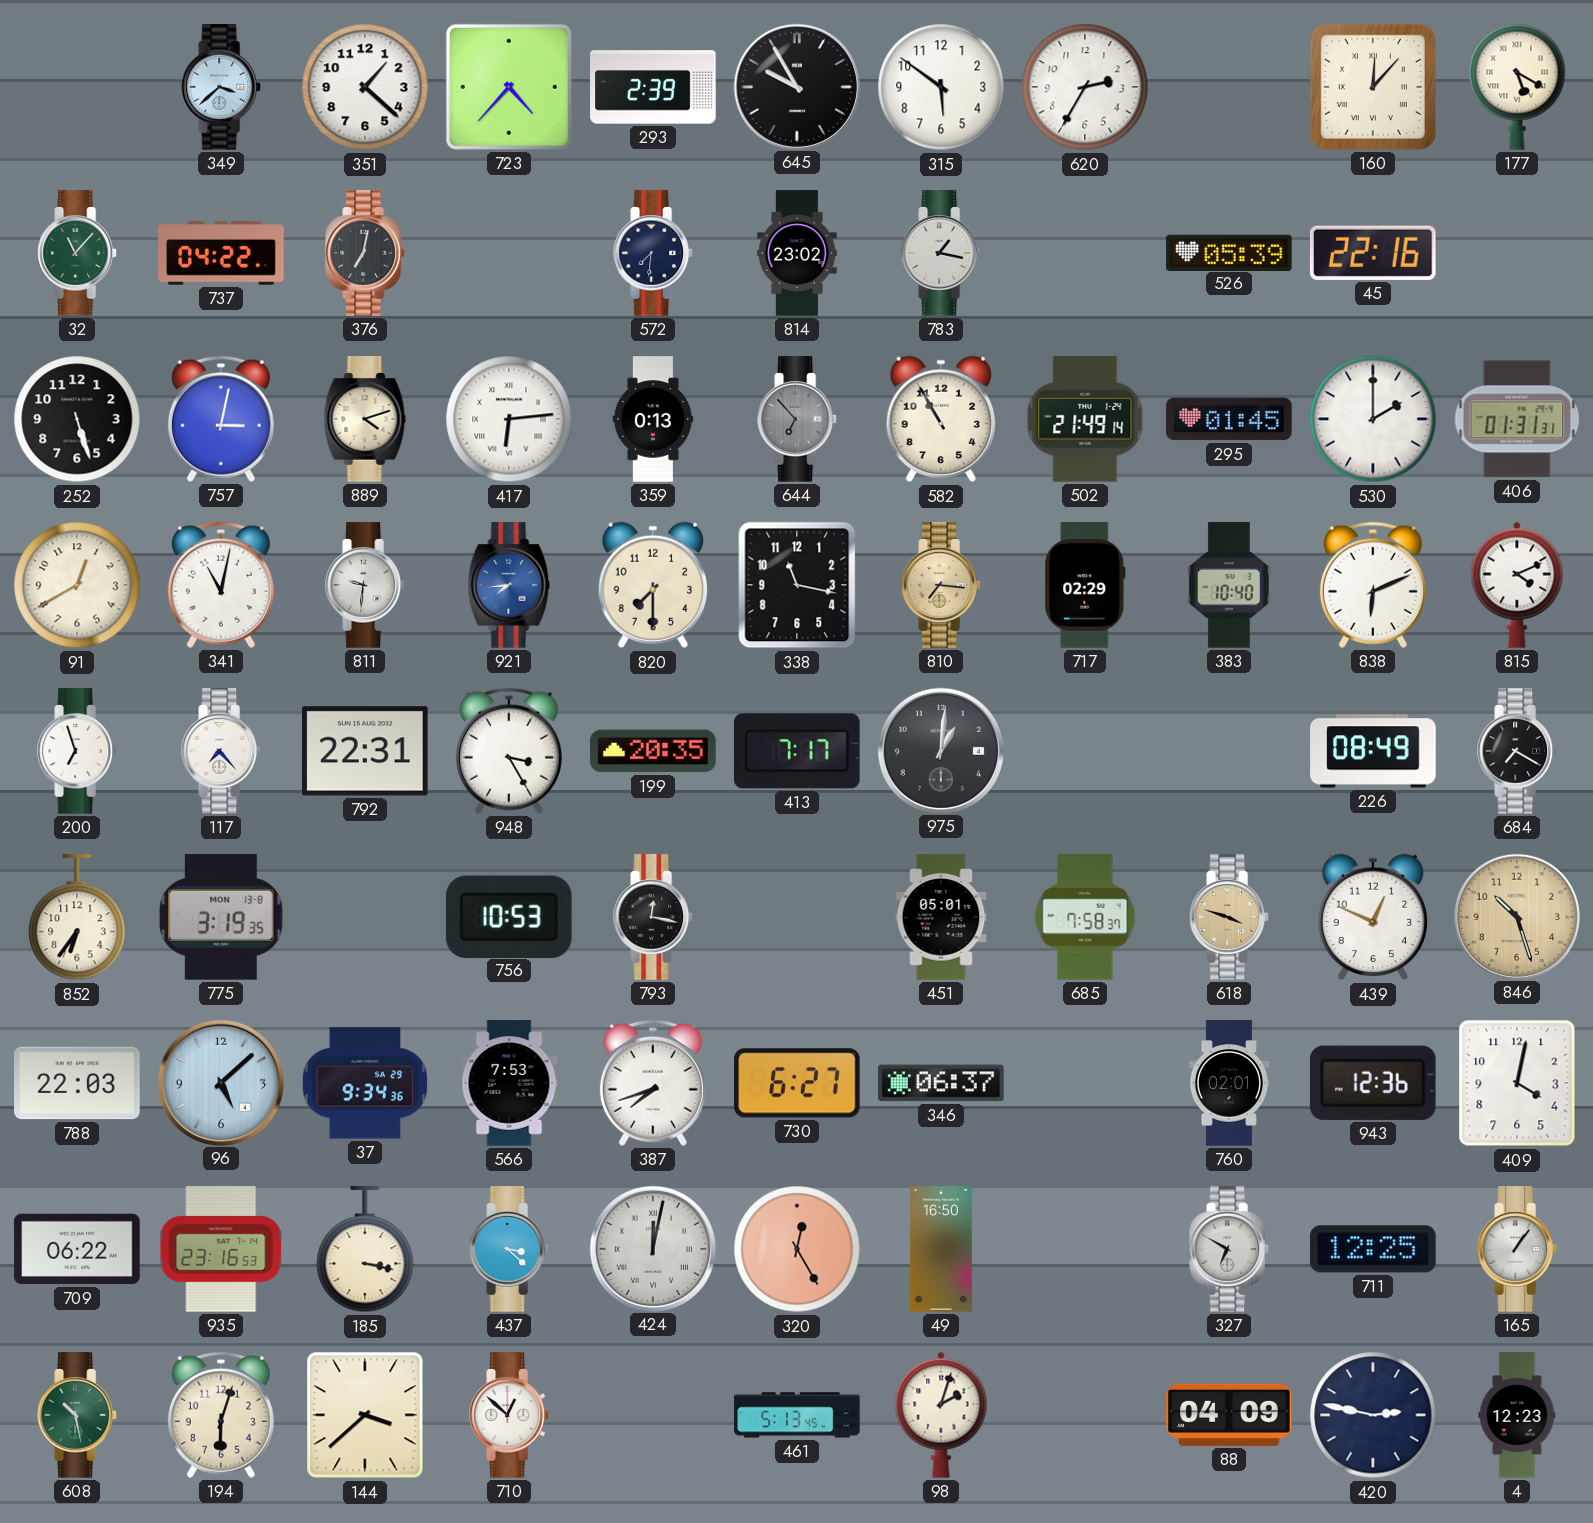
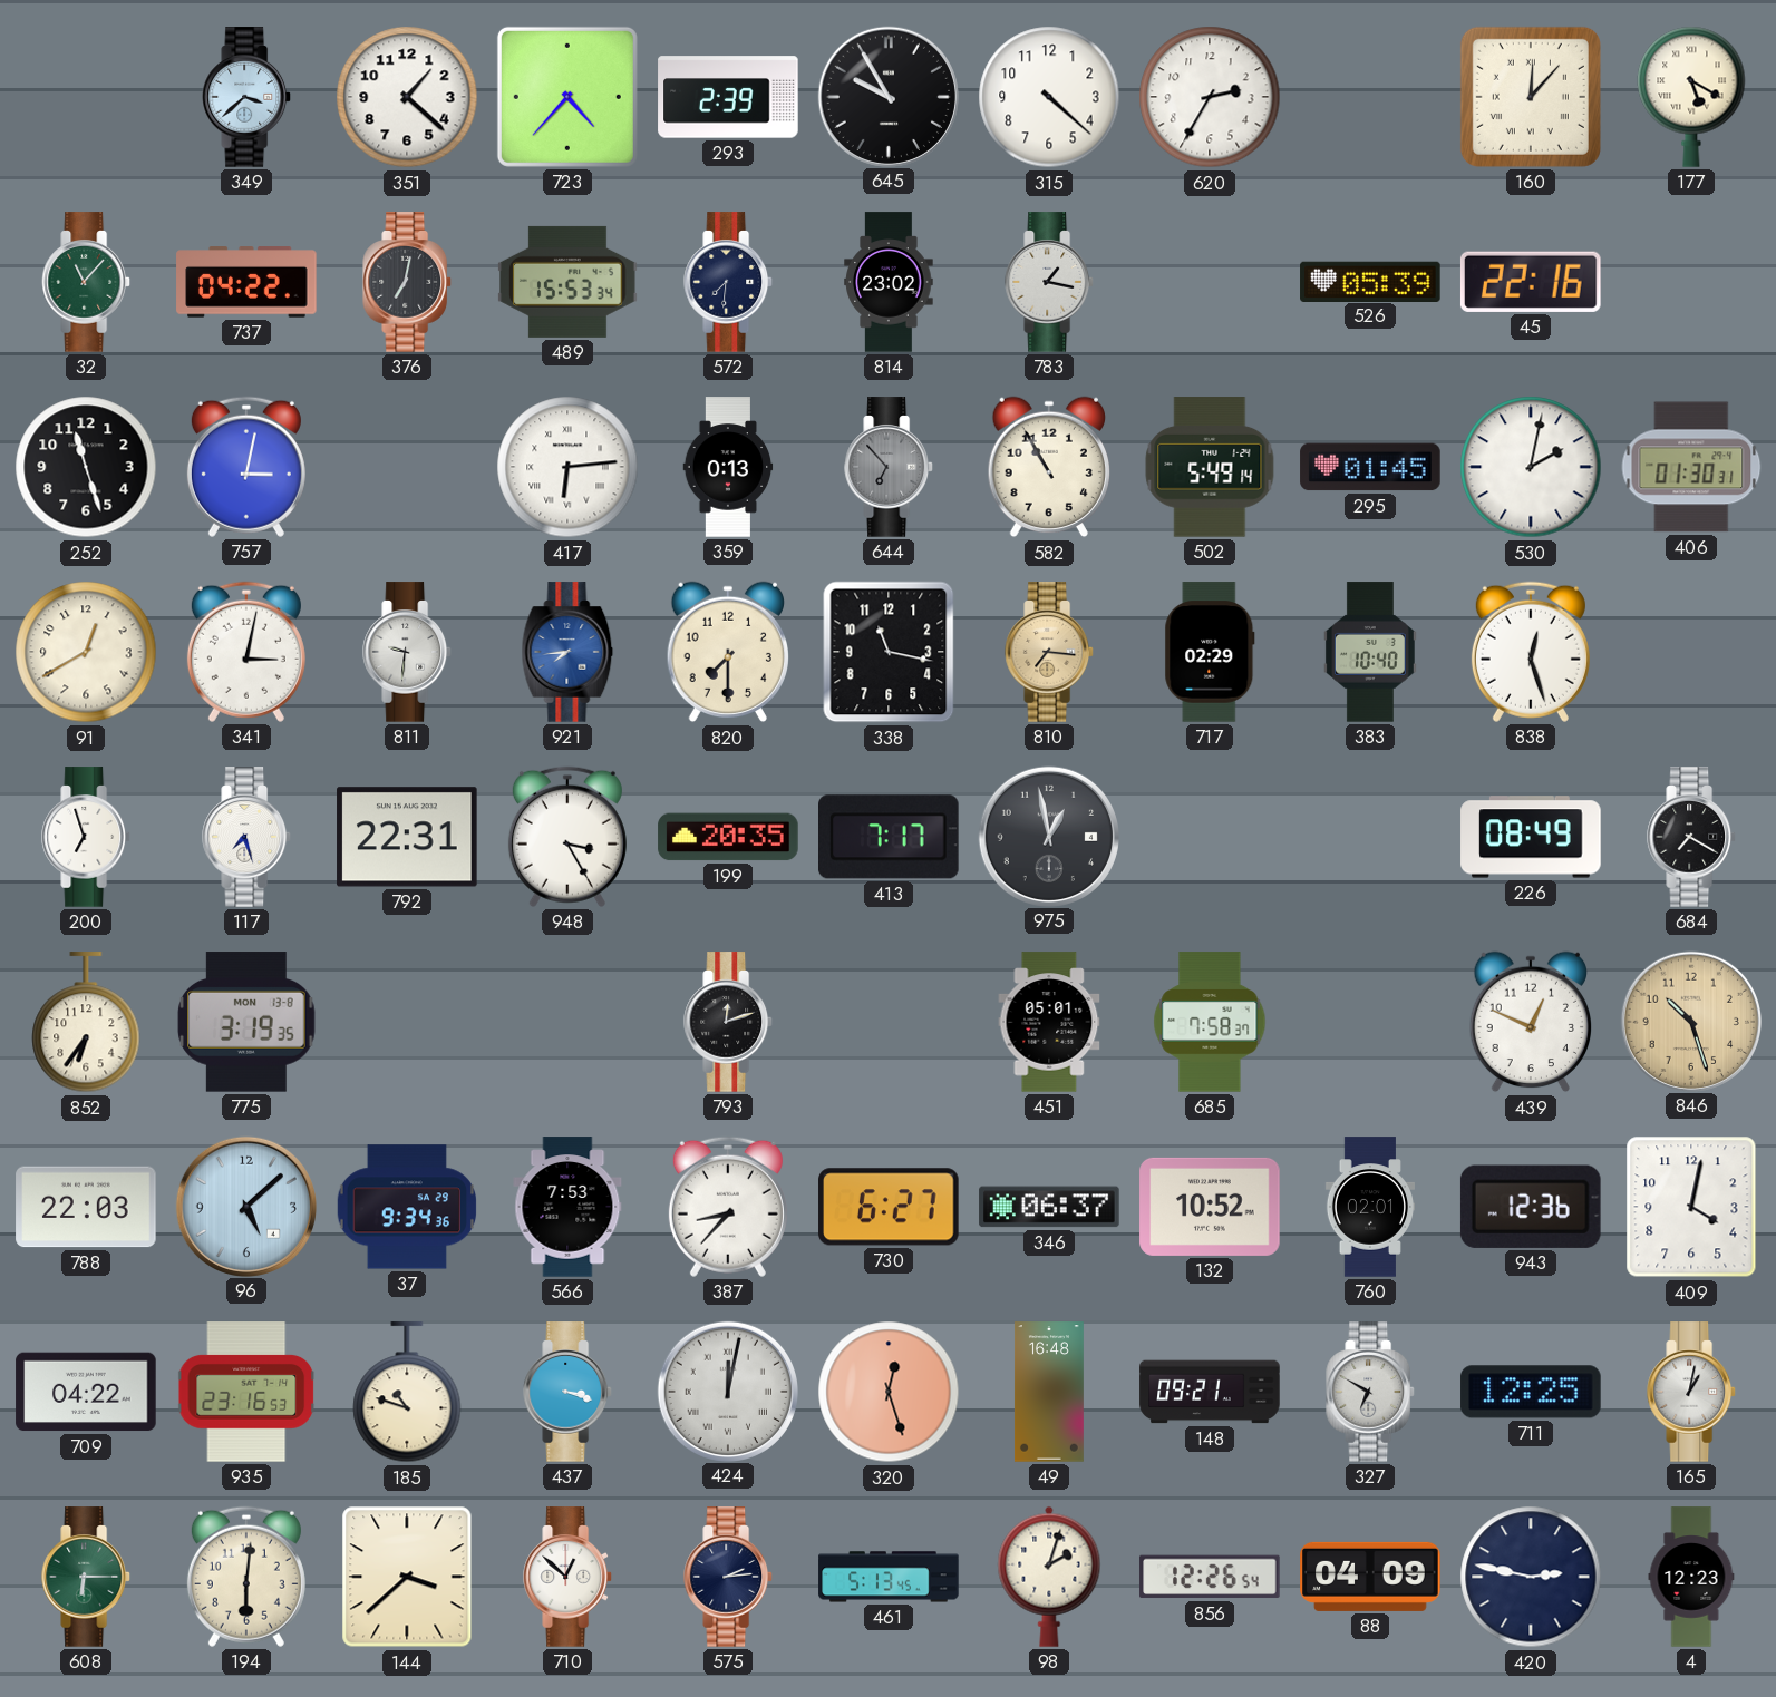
315: 5:51 -> 4:22 (1049, 97)
489: none -> 15:53 (567, 282)
252: 5:27 -> 11:27 (86, 467)
889: 4:12 -> none (365, 419)
502: 21:49 -> 5:49 (1210, 467)
530: 2:00 -> 2:02 (1531, 467)
406: 01:31 -> 01:30 (1691, 467)
341: 11:02 -> 3:02 (246, 652)
838: 6:11 -> 12:27 (1531, 652)
815: 4:11 -> none (1517, 585)
117: 7:23 -> 7:27 (248, 837)
975: 1:01 -> 12:58 (1048, 836)
756: 10:53 -> none (509, 916)
793: 12:17 -> 12:12 (729, 1022)
618: 3:48 -> none (1230, 917)
387: 7:42 -> 8:37 (728, 1207)
132: none -> 10:52 (1210, 1207)
709: 06:22 -> 04:22 (86, 1392)
185: 3:17 -> 10:48 (407, 1393)
437: 3:22 -> 3:18 (569, 1392)
320: 12:25 -> 12:27 (889, 1392)
49: 16:50 -> 16:48 (1049, 1392)
148: none -> 09:21 (1210, 1392)
165: 1:06 -> 1:02 (1692, 1392)
608: 10:28 -> 6:15 (87, 1577)
194: 6:03 -> 6:01 (246, 1577)
575: none -> 2:14 (729, 1577)
856: none -> 12:26 (1210, 1577)
